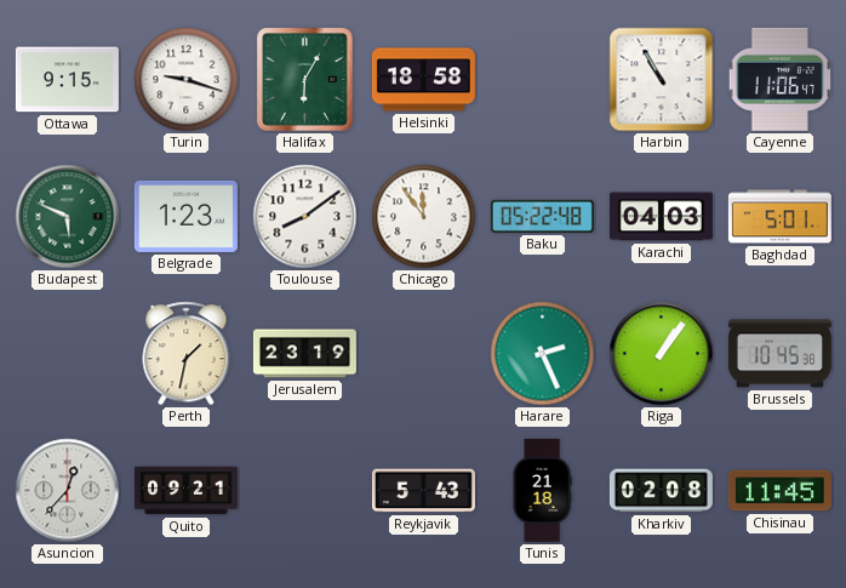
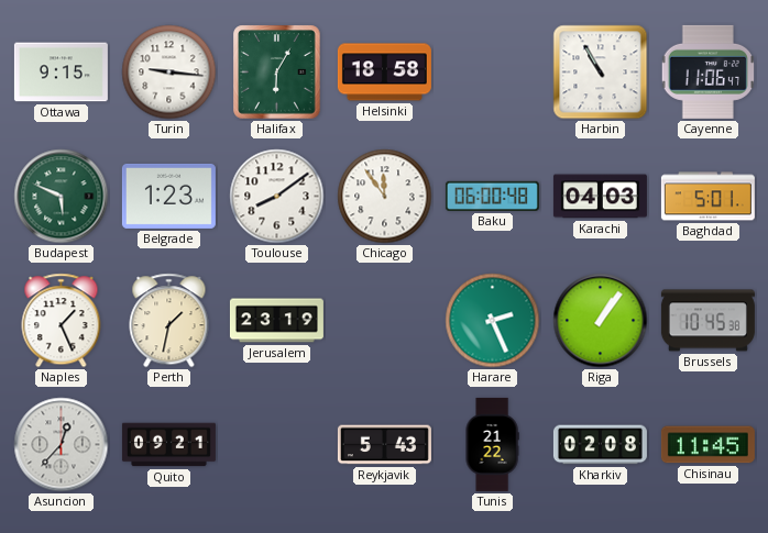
Turin: 9:18 -> 9:16 (169, 73)
Baku: 05:22 -> 06:00 (492, 196)
Naples: none -> 1:26 (62, 321)
Tunis: 21:18 -> 21:22 (492, 444)
